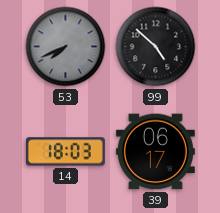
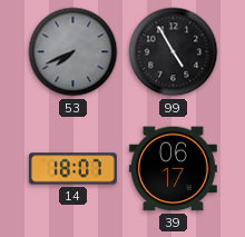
99: 4:52 -> 4:55 (174, 52)
14: 18:03 -> 18:07 (72, 169)
